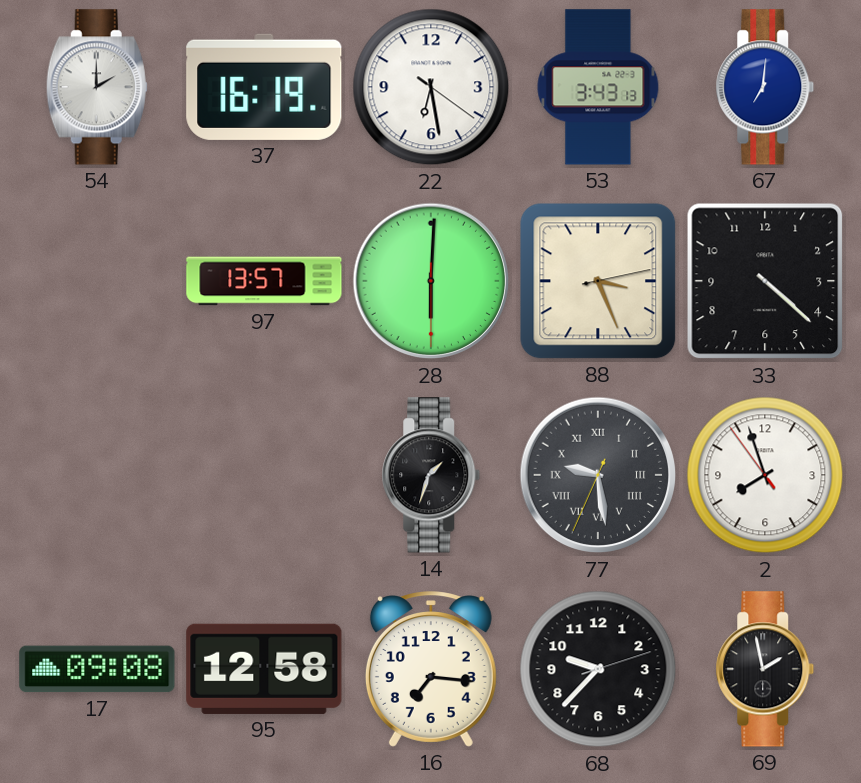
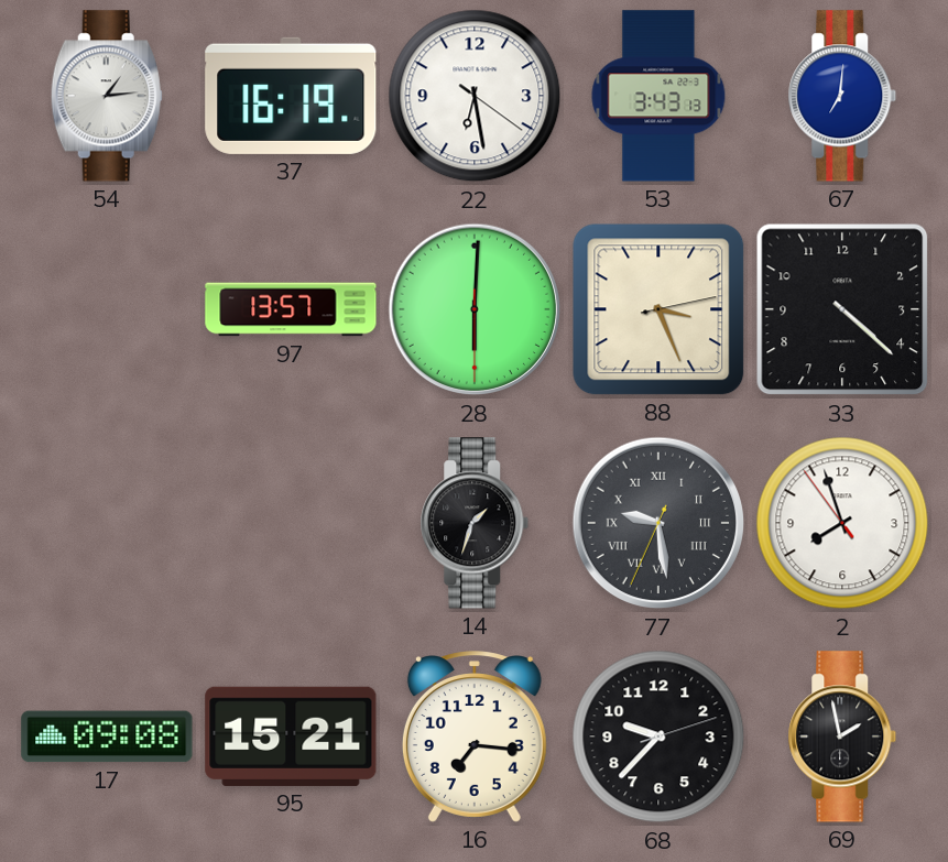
54: 2:00 -> 1:14 (107, 96)
95: 12:58 -> 15:21 (291, 736)
